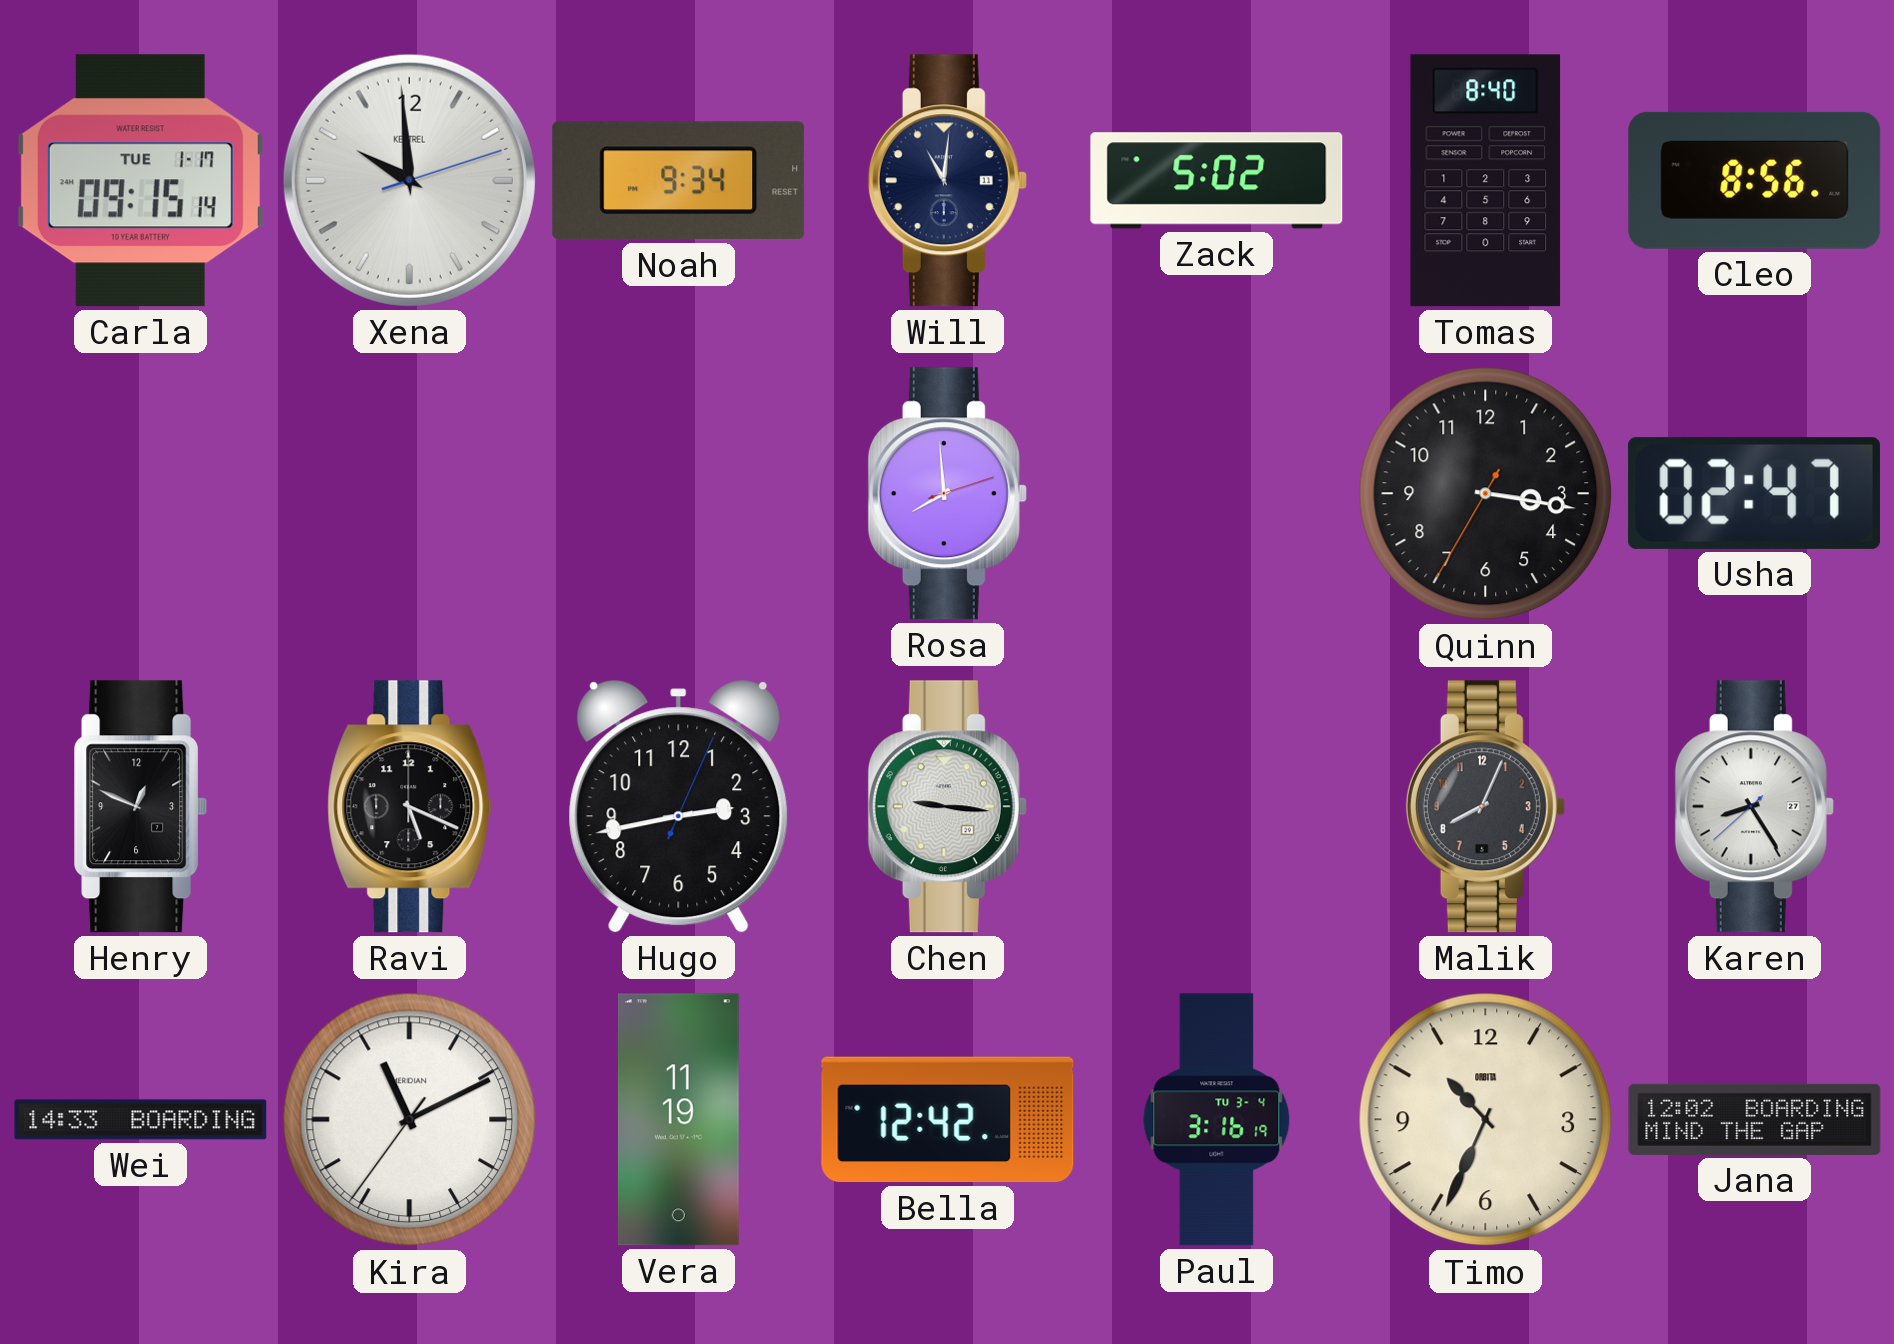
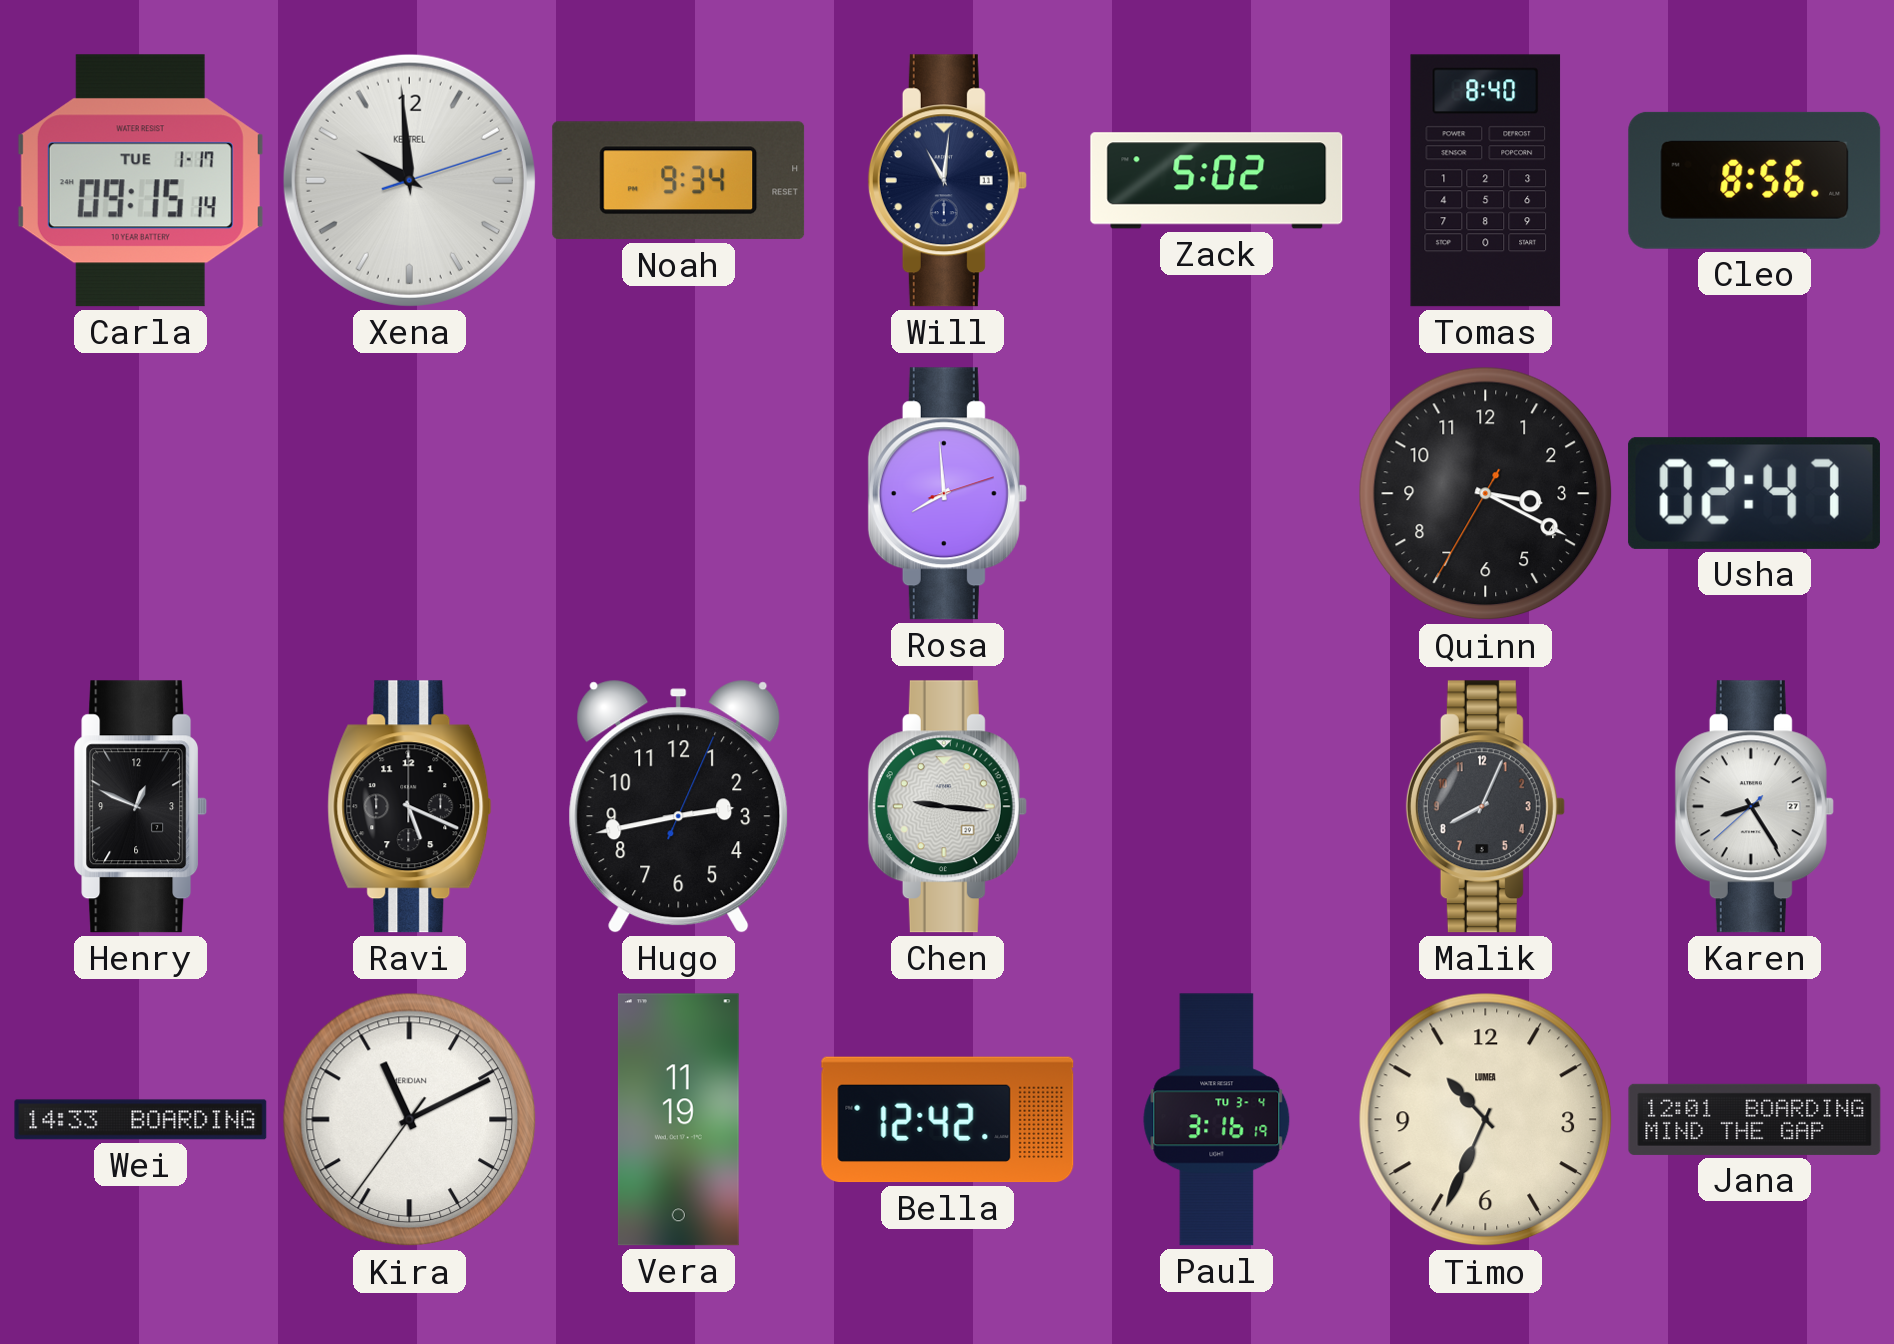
Quinn: 3:16 -> 3:19 (1486, 494)
Timo brand: ORBITA -> LUMEA (1486, 1120)
Jana: 12:02 -> 12:01 (1755, 1119)
